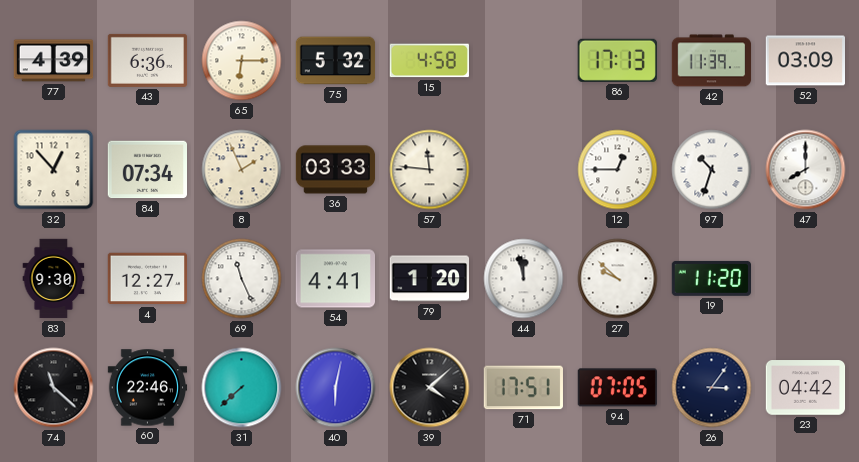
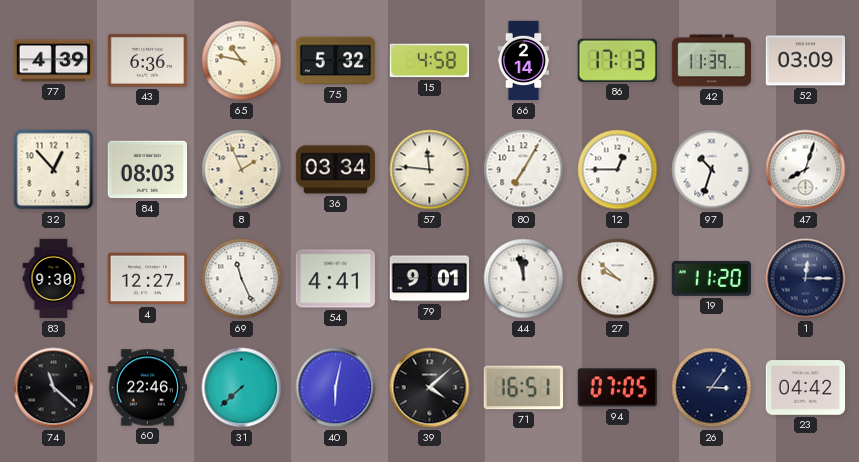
65: 6:15 -> 10:47 (242, 61)
66: none -> 2:14 (524, 61)
84: 07:34 -> 08:03 (148, 170)
36: 03:33 -> 03:34 (336, 170)
80: none -> 7:05 (524, 170)
47: 8:00 -> 8:03 (806, 170)
79: 1:20 -> 9:01 (429, 279)
1: none -> 12:15 (806, 279)
71: 17:51 -> 16:51 (523, 388)
